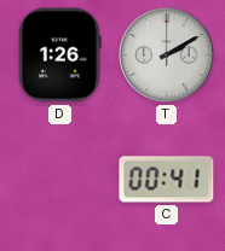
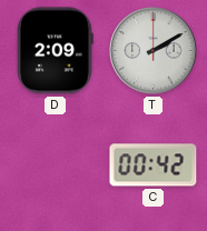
D: 1:26 -> 2:09 (56, 51)
C: 00:41 -> 00:42 (154, 165)
